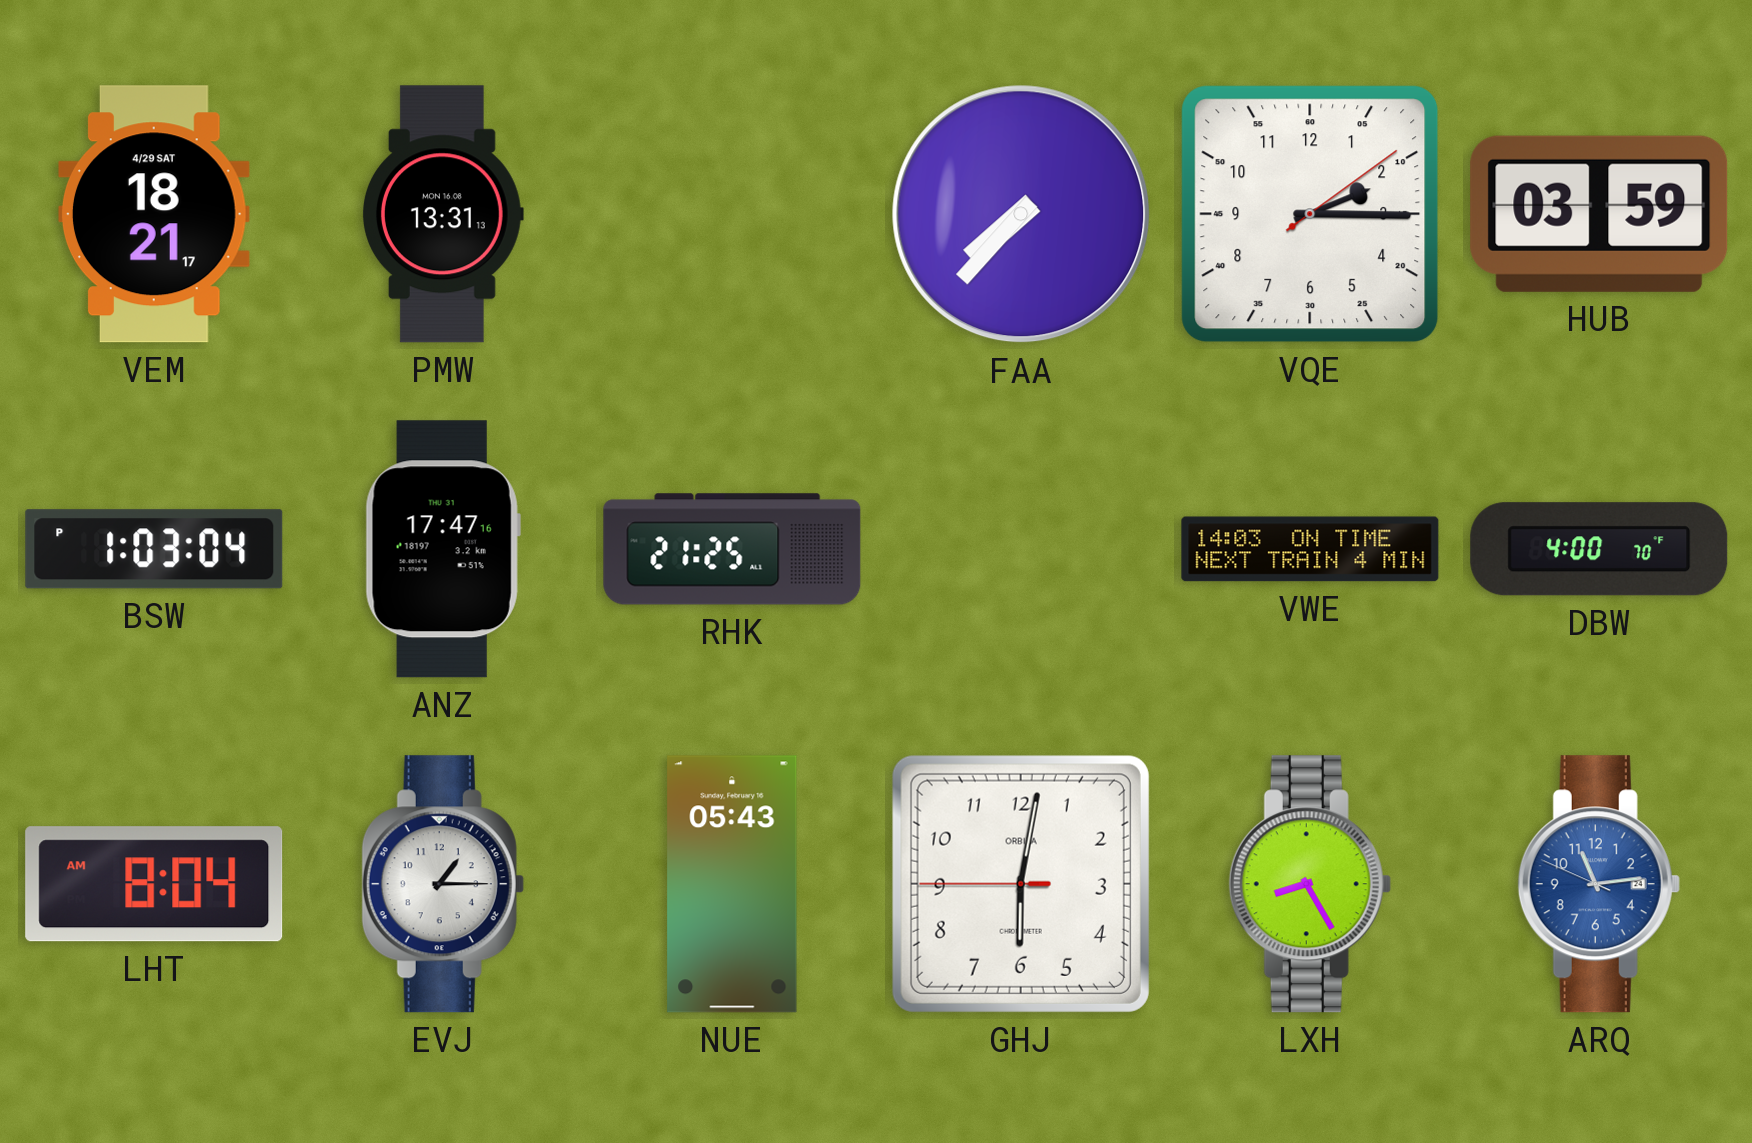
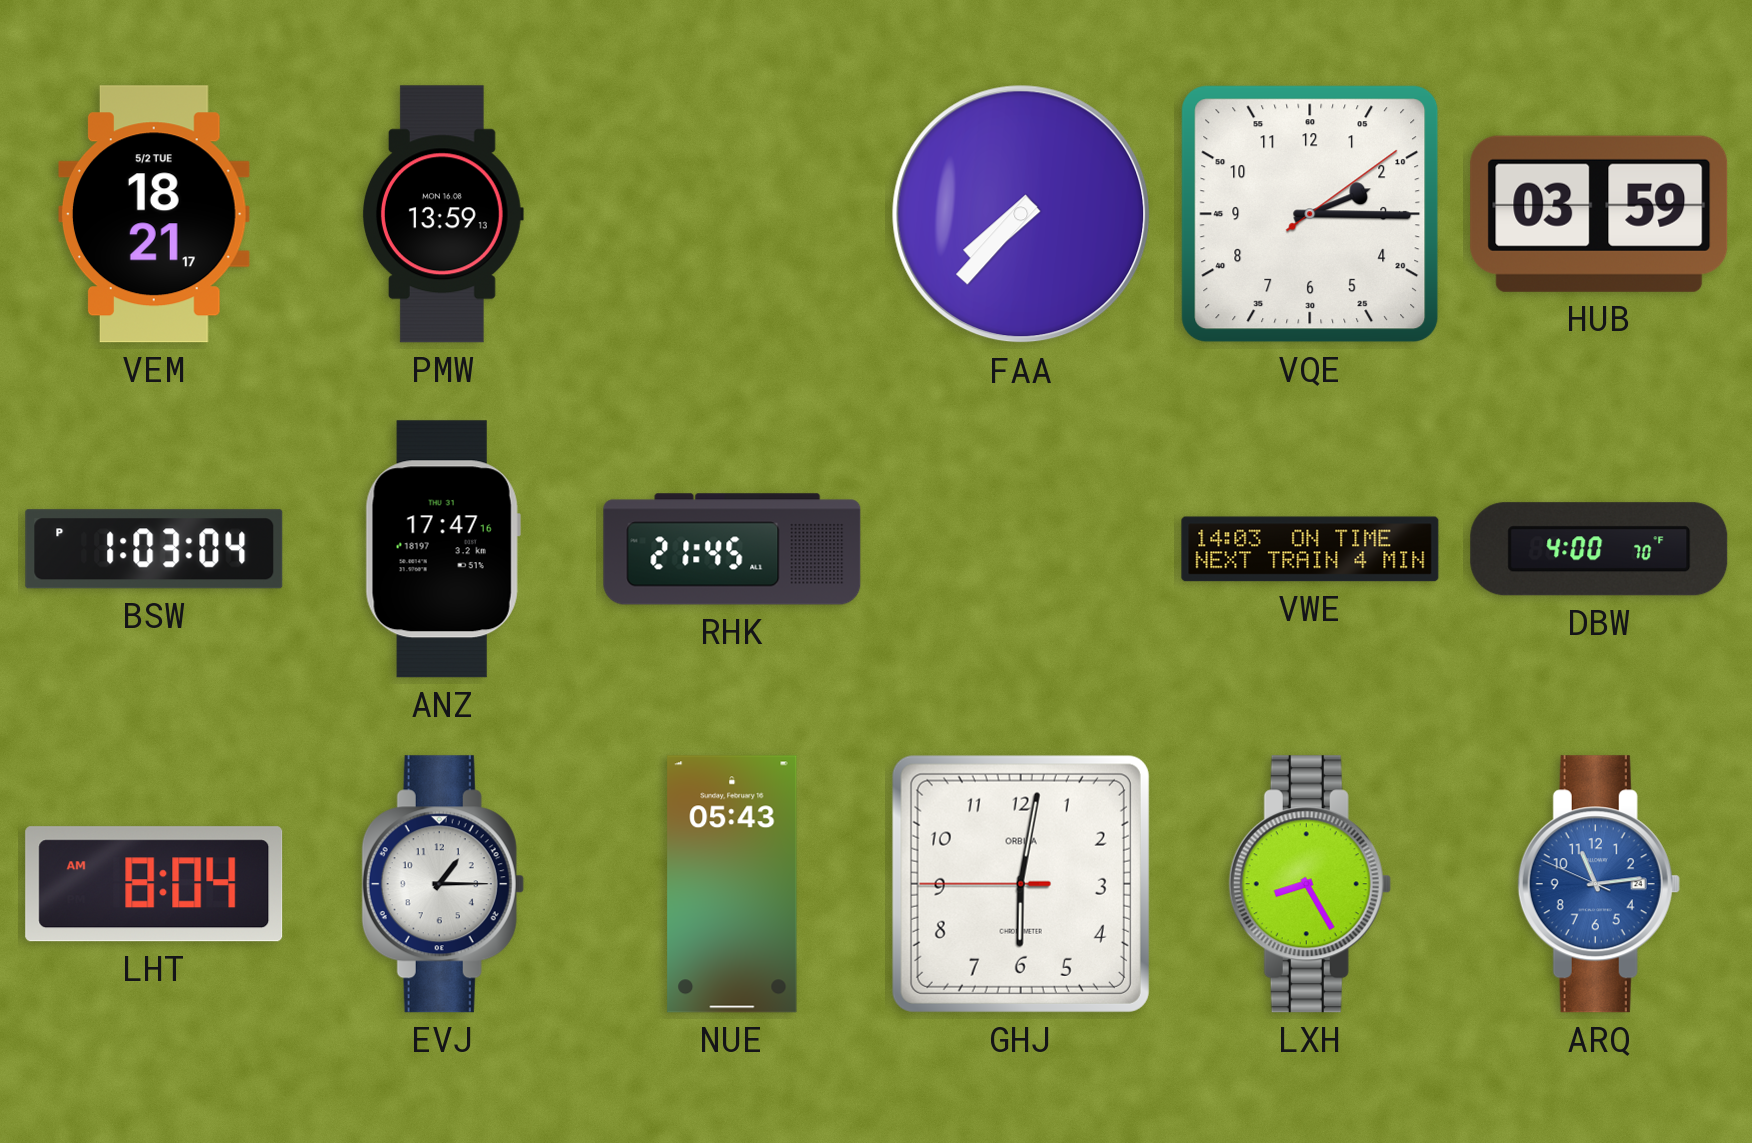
VEM date: 4/29 SAT -> 5/2 TUE (154, 214)
PMW: 13:31 -> 13:59 (442, 214)
RHK: 21:25 -> 21:45 (732, 549)
